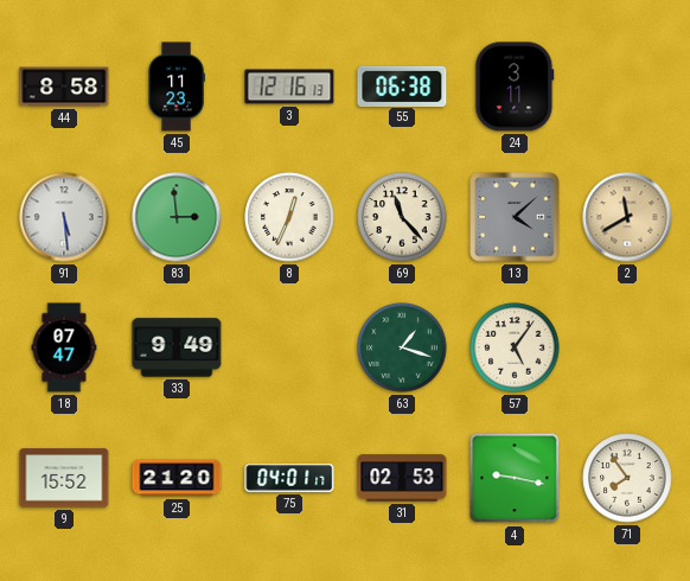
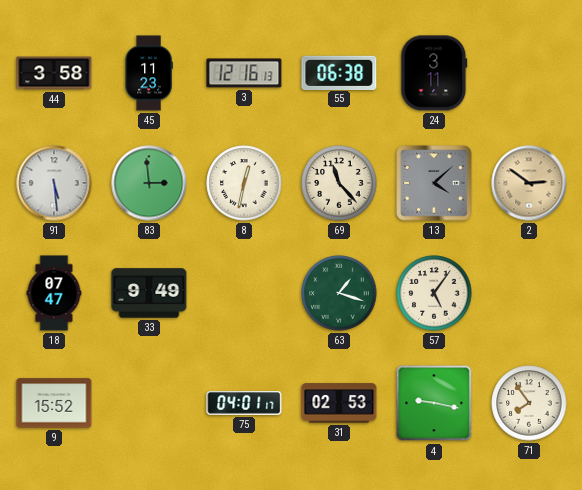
44: 8:58 -> 3:58 (54, 73)
8: 12:34 -> 12:32 (244, 183)
2: 11:40 -> 2:51 (529, 183)
25: 21:20 -> none (177, 478)
